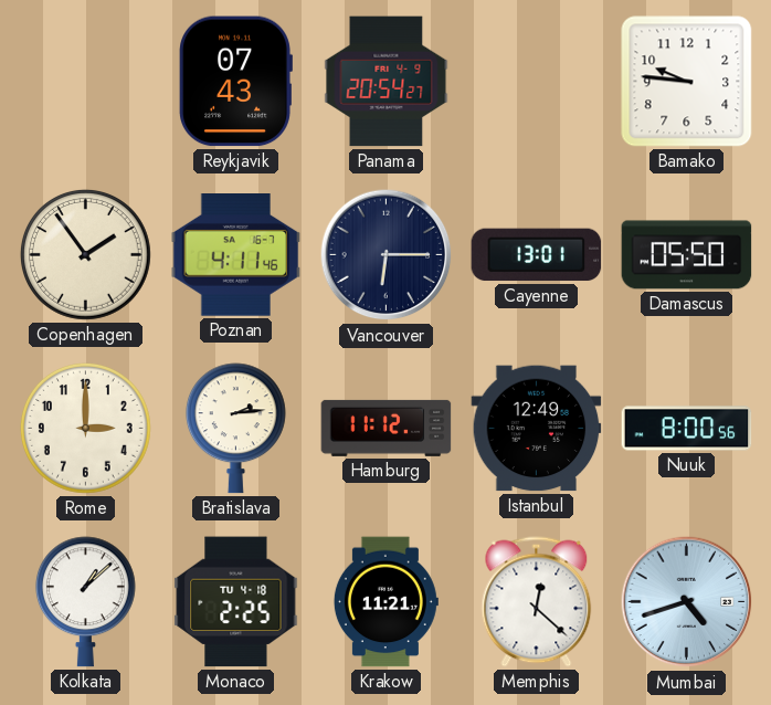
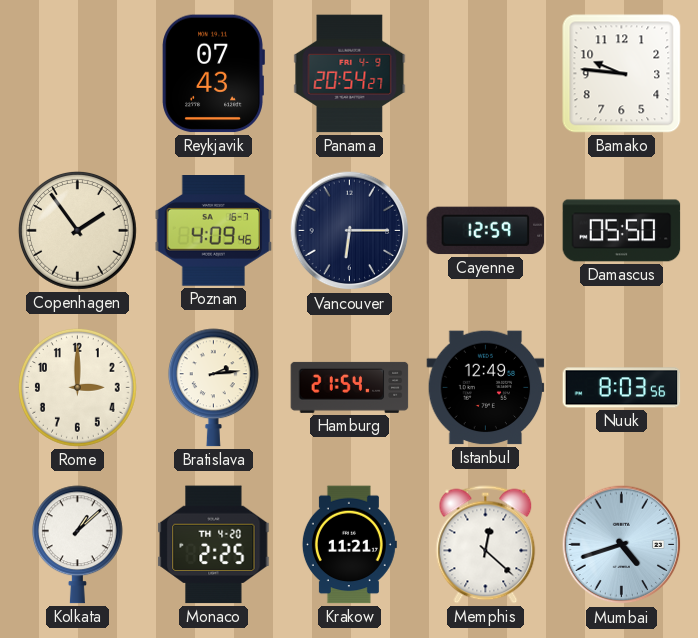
Poznan: 4:11 -> 4:09 (214, 231)
Cayenne: 13:01 -> 12:59 (486, 231)
Hamburg: 11:12 -> 21:54 (350, 387)
Nuuk: 8:00 -> 8:03 (622, 388)
Monaco date: TU 4-18 -> TH 4-20 (214, 545)
